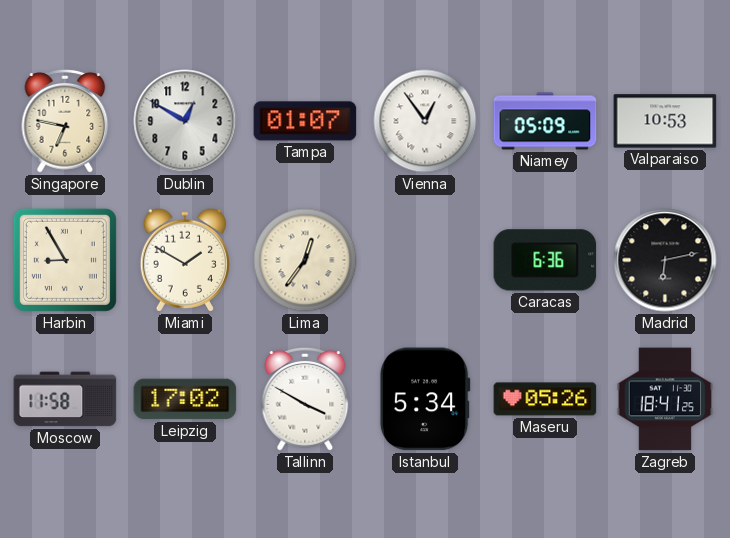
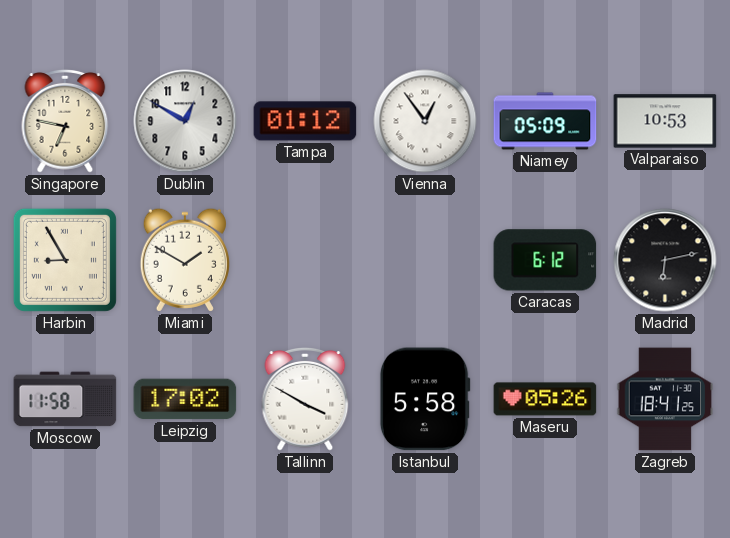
Tampa: 01:07 -> 01:12 (305, 121)
Lima: 12:36 -> none (305, 260)
Caracas: 6:36 -> 6:12 (545, 260)
Istanbul: 5:34 -> 5:58 (425, 399)
